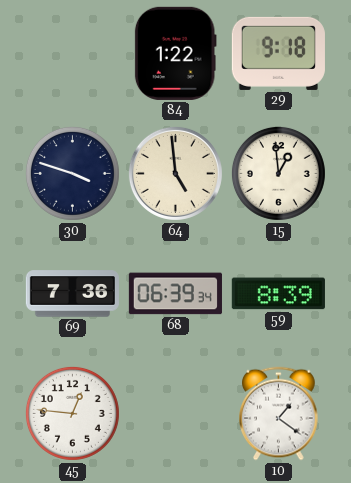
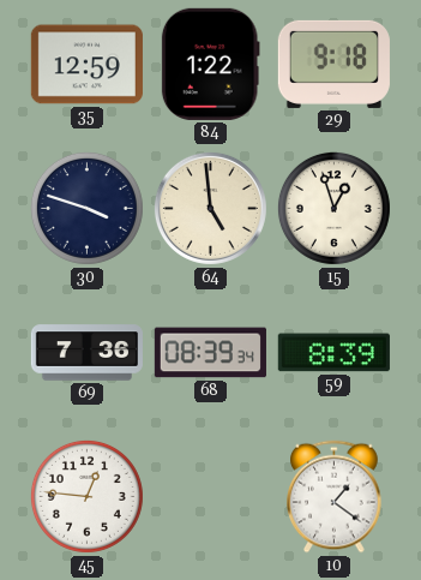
35: none -> 12:59 (86, 65)
15: 12:59 -> 12:57 (333, 208)
68: 06:39 -> 08:39 (210, 353)
